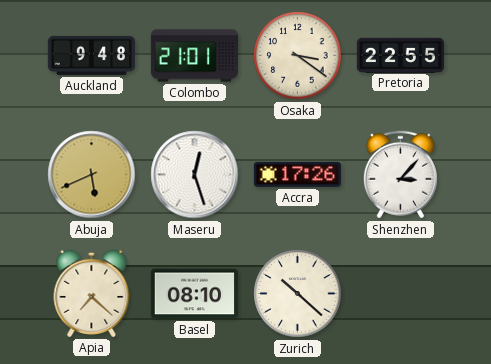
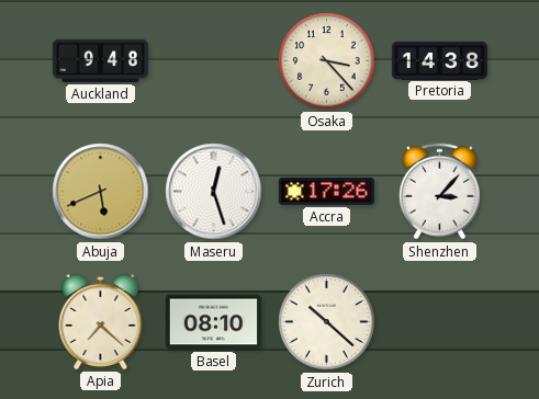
Colombo: 21:01 -> none (194, 56)
Osaka: 3:21 -> 3:23 (327, 61)
Pretoria: 22:55 -> 14:38 (439, 60)
